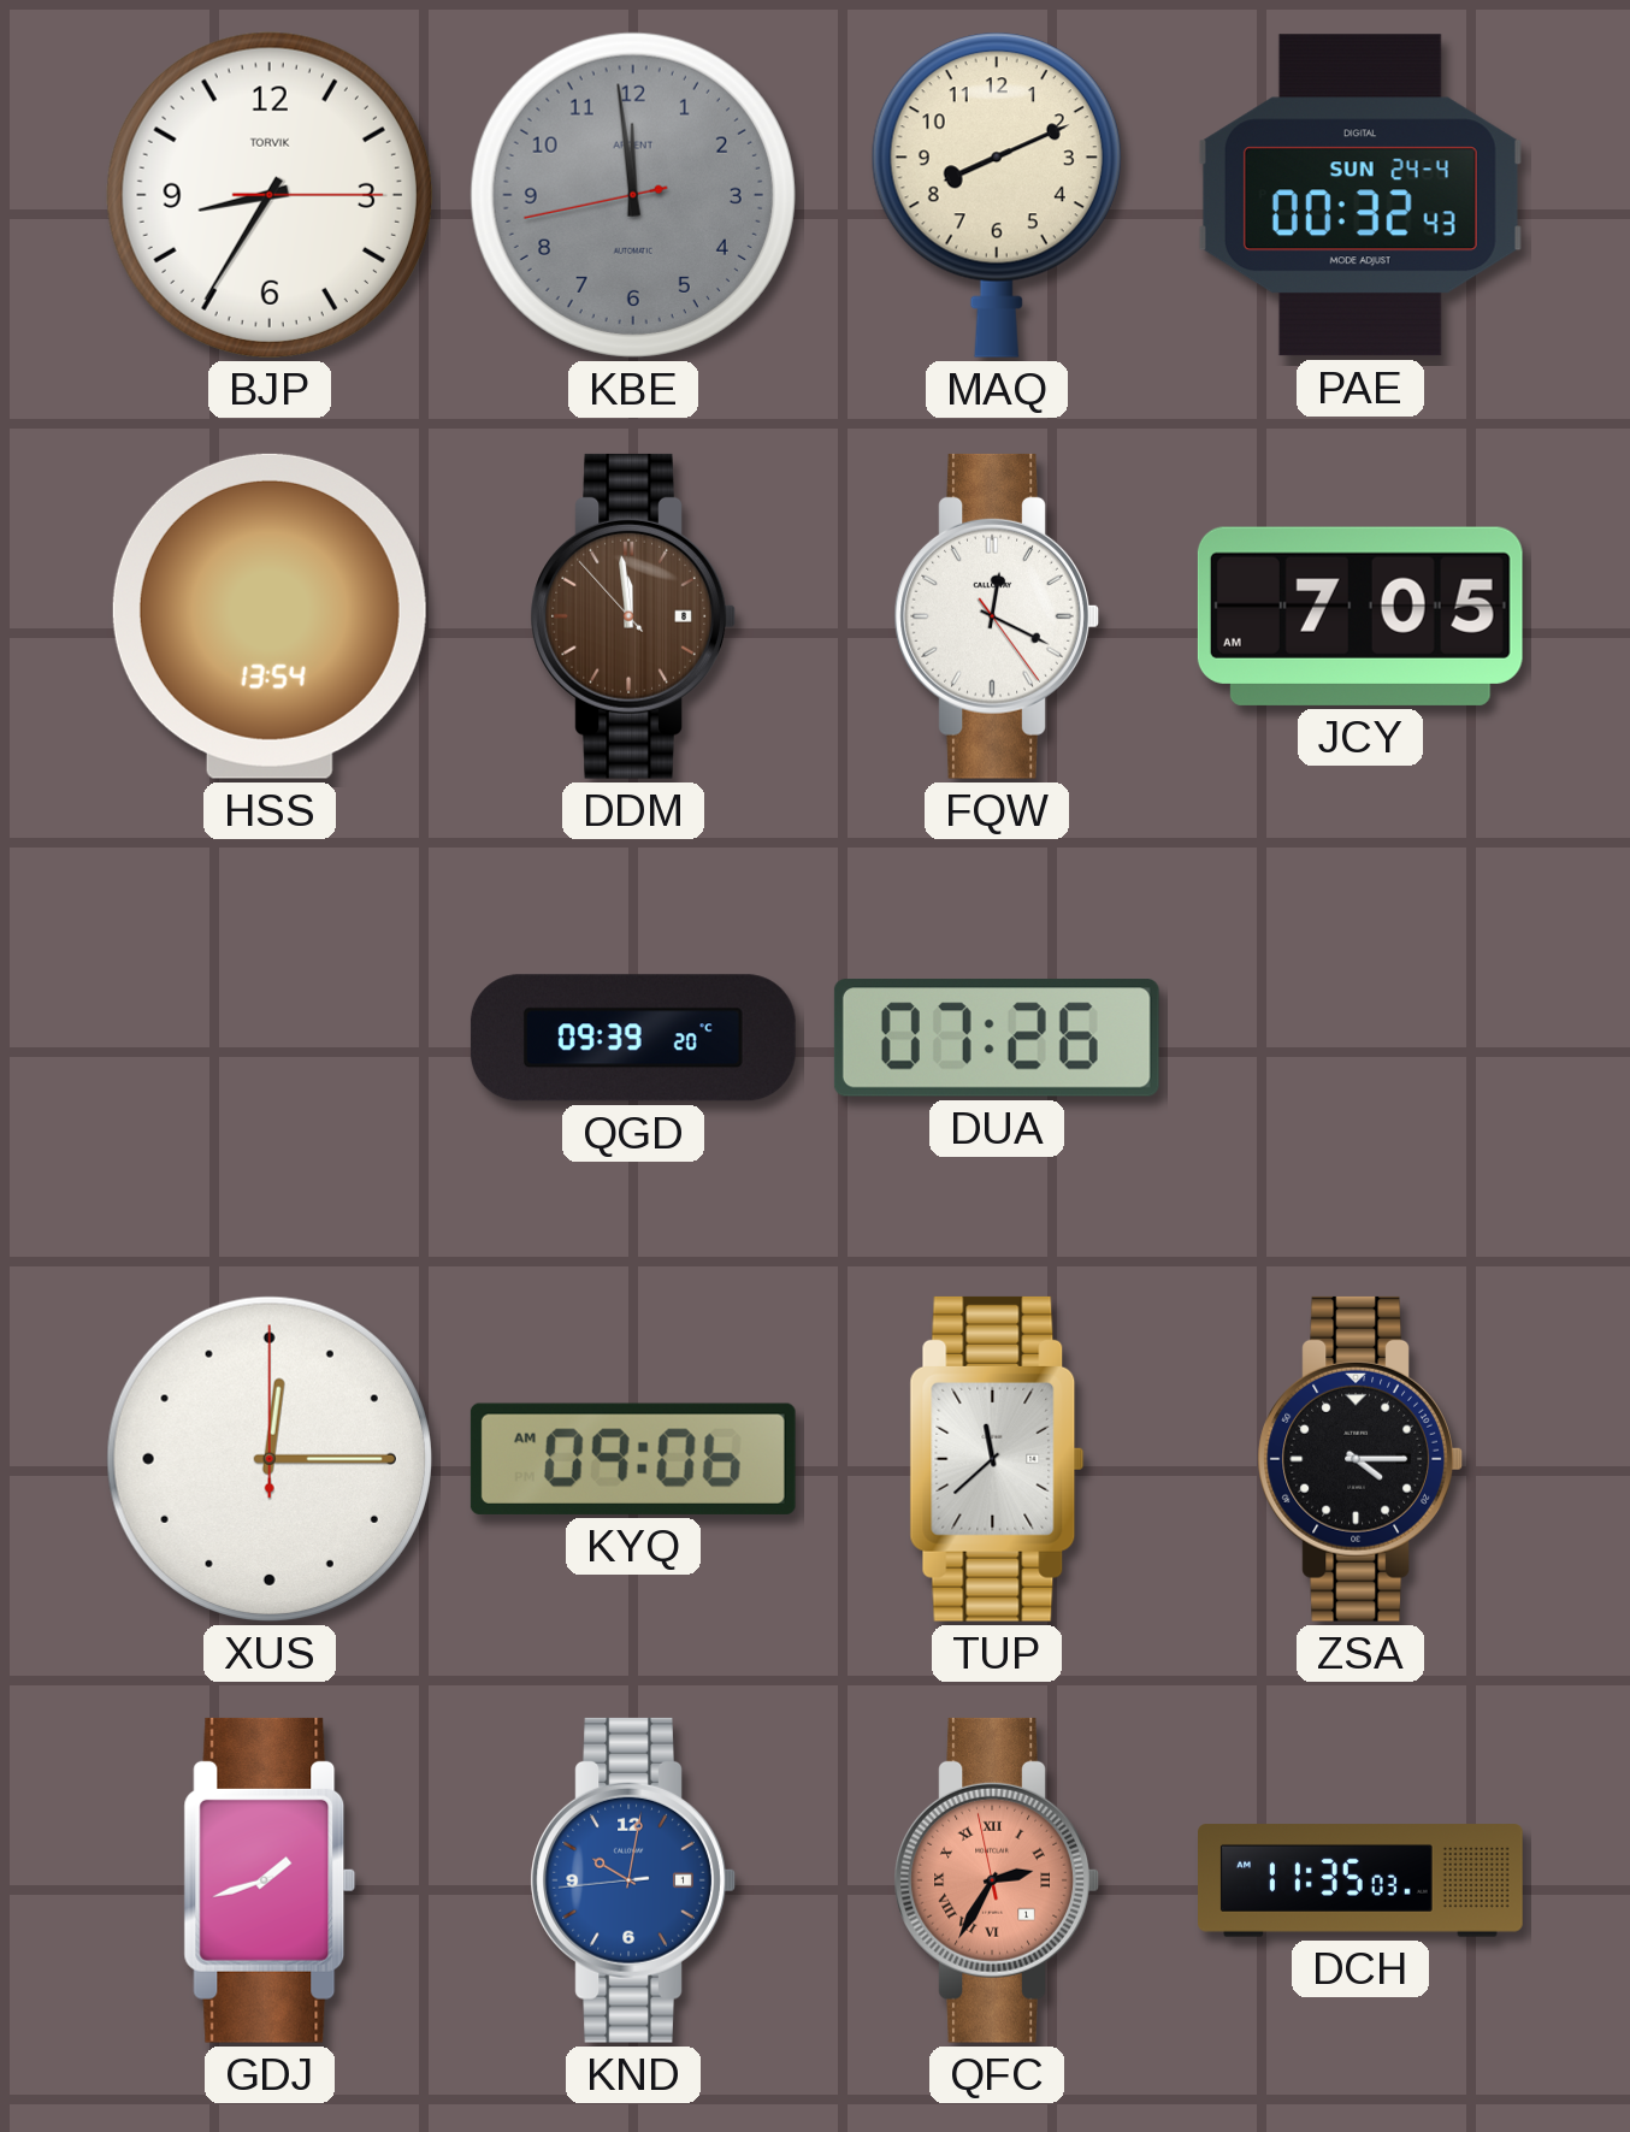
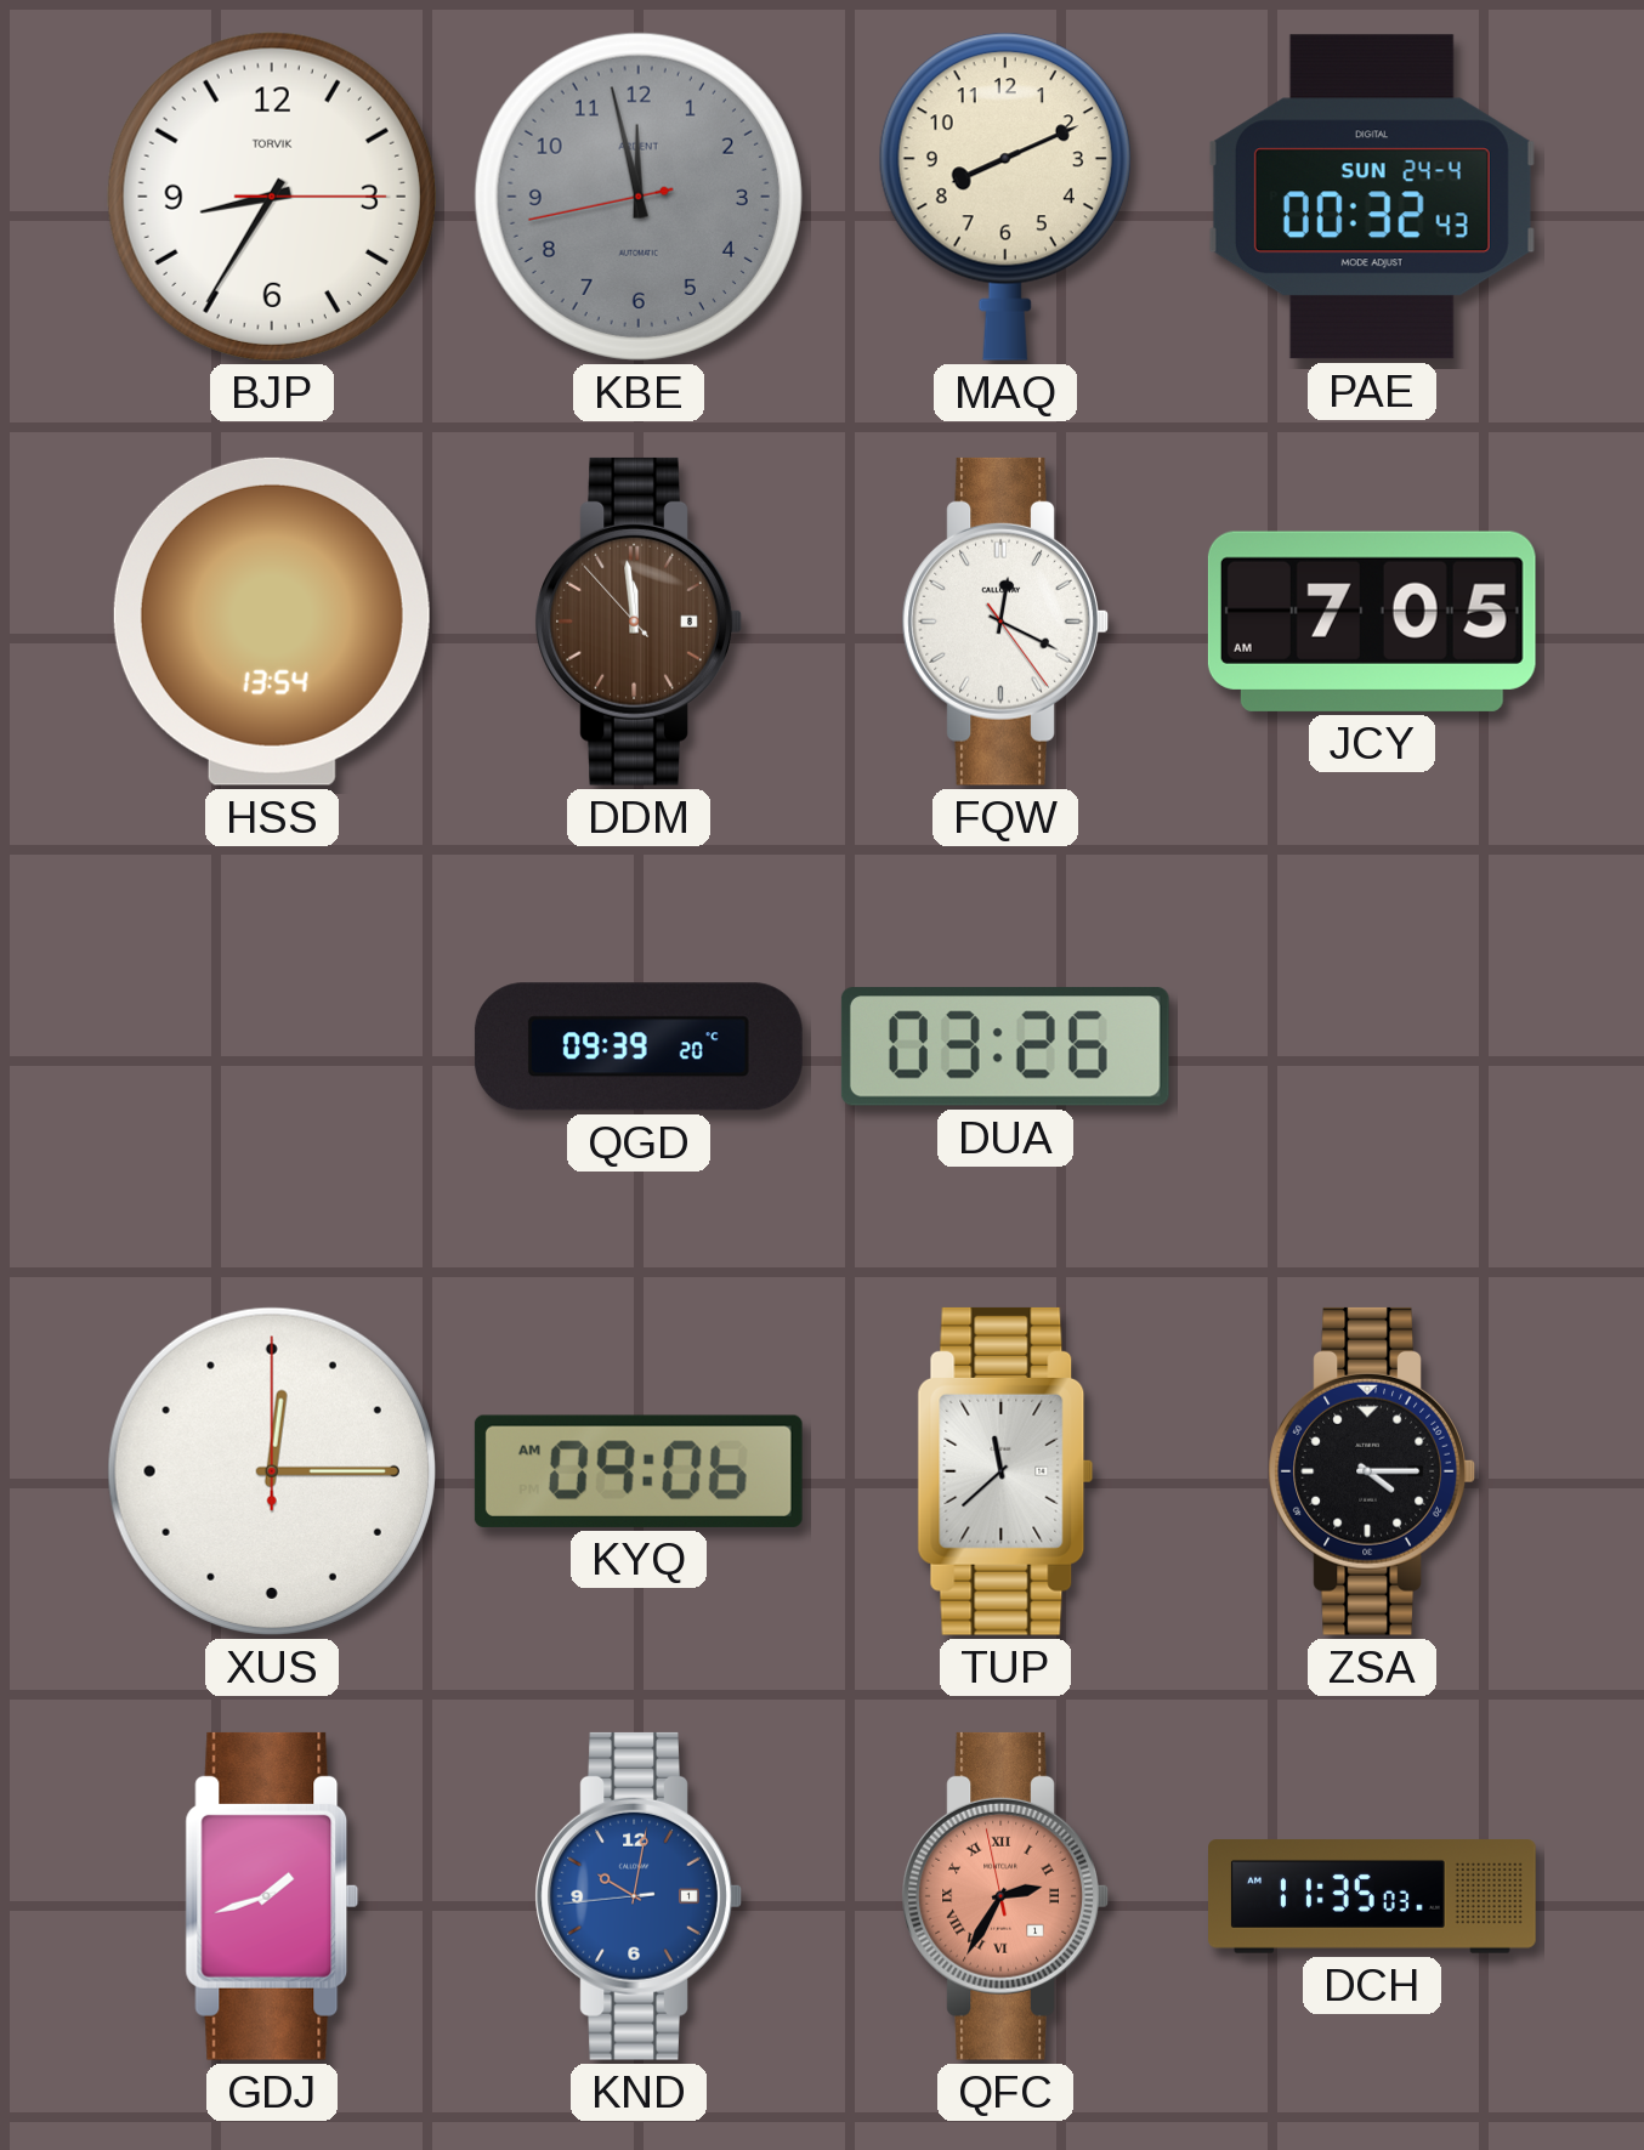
KBE: 11:58 -> 11:57 (639, 197)
DUA: 07:26 -> 03:26 (1005, 1046)
